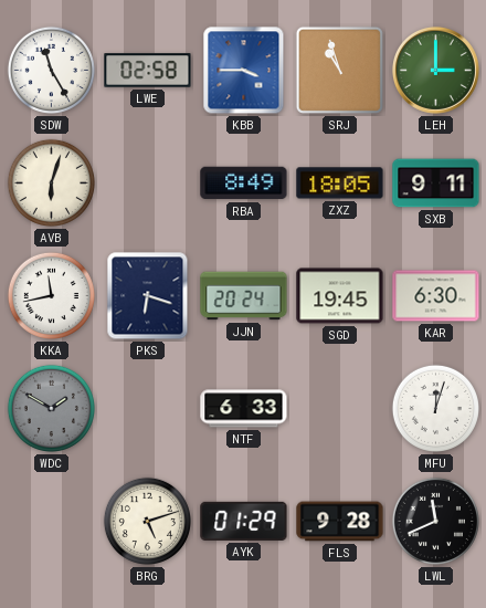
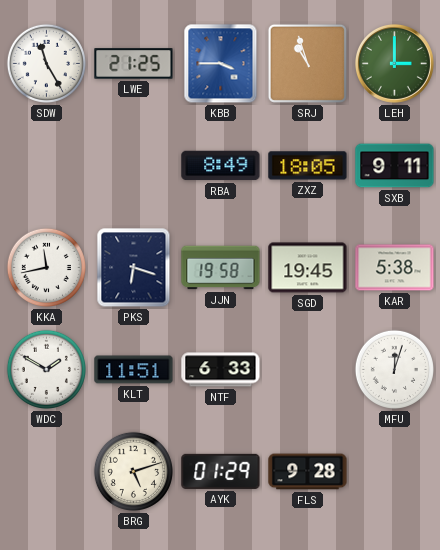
LWE: 02:58 -> 21:25 (134, 64)
AVB: 6:03 -> none (51, 182)
JJN: 20:24 -> 19:58 (221, 268)
KAR: 6:30 -> 5:38 (395, 268)
WDC dial: grey -> white (46, 369)
KLT: none -> 11:51 (134, 370)
LWL: 11:41 -> none (435, 521)
